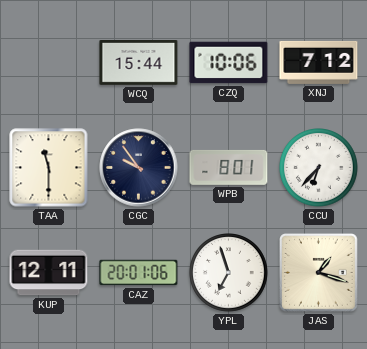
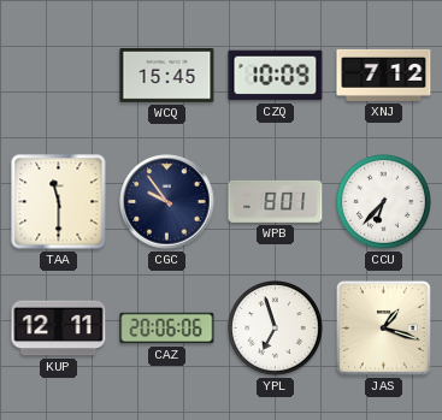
WCQ: 15:44 -> 15:45 (167, 76)
CZQ: 10:06 -> 10:09 (276, 76)
CAZ: 20:01 -> 20:06 (167, 329)
